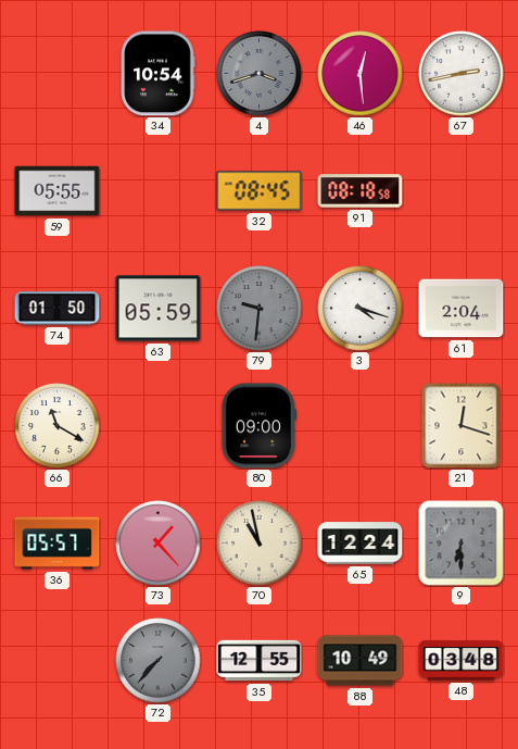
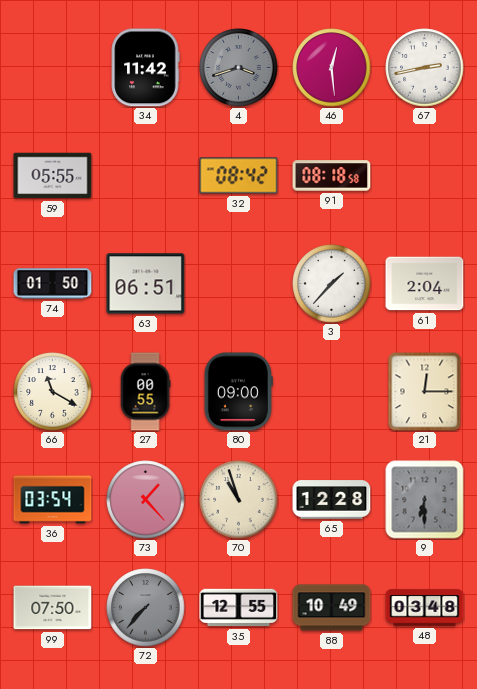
34: 10:54 -> 11:42 (145, 68)
32: 08:45 -> 08:42 (239, 176)
63: 05:59 -> 06:51 (146, 284)
79: 9:31 -> none (260, 309)
3: 4:18 -> 1:37 (332, 284)
27: none -> 00:55 (145, 392)
21: 12:18 -> 12:15 (425, 392)
36: 05:57 -> 03:54 (53, 500)
70: 10:58 -> 10:57 (239, 500)
65: 12:24 -> 12:28 (332, 500)
99: none -> 07:50 (53, 608)
